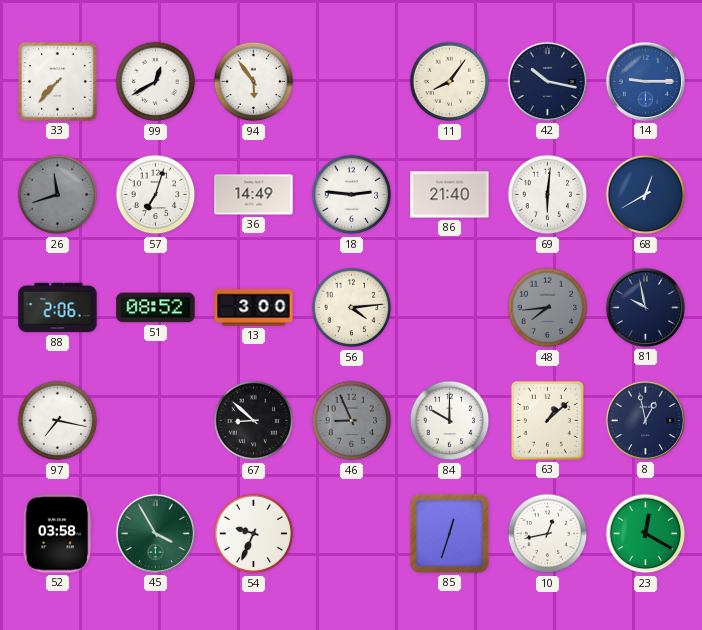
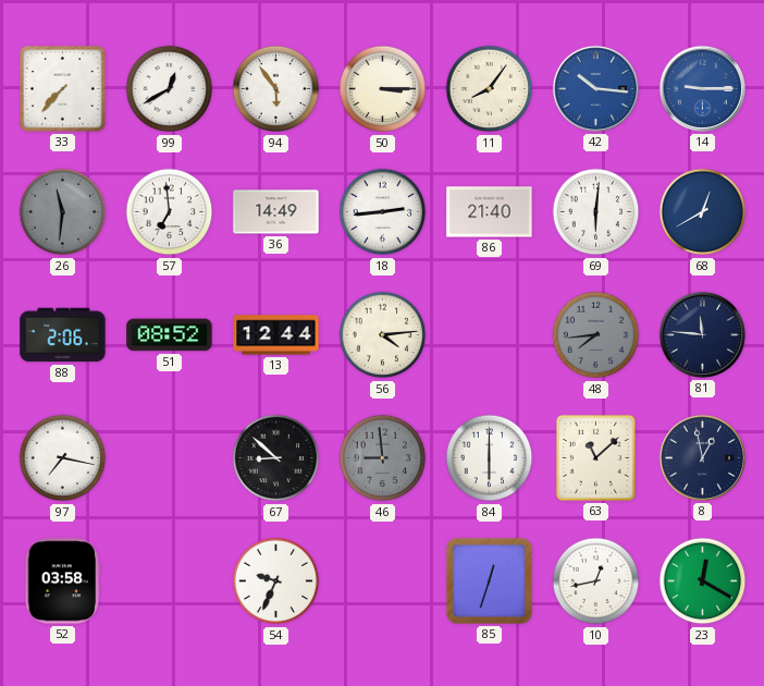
50: none -> 3:15 (383, 89)
42: 10:17 -> 10:16 (595, 88)
42 dial: navy -> blue (595, 88)
26: 11:42 -> 11:31 (63, 212)
57: 7:03 -> 6:59 (170, 212)
18: 2:46 -> 2:44 (383, 212)
13: 3:00 -> 12:44 (276, 335)
81: 9:58 -> 11:46 (702, 334)
46: 8:56 -> 8:59 (383, 458)
84: 10:00 -> 6:00 (490, 458)
63: 1:08 -> 11:08 (595, 457)
45: 3:55 -> none (155, 533)
